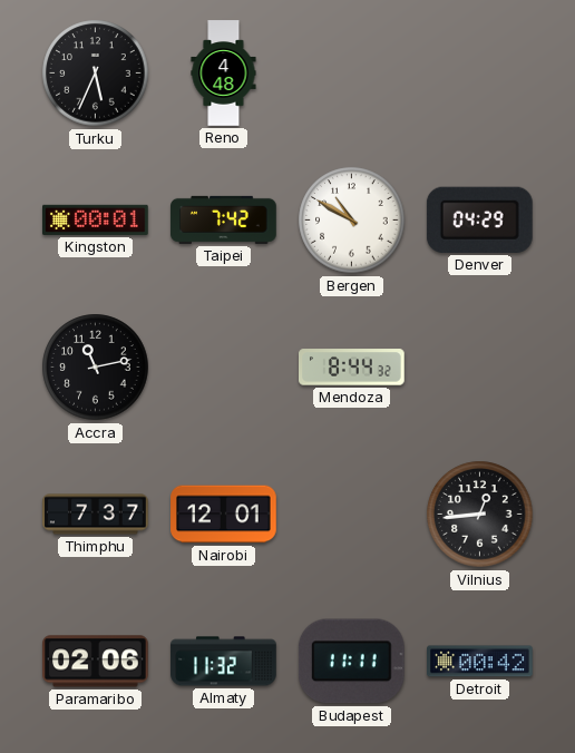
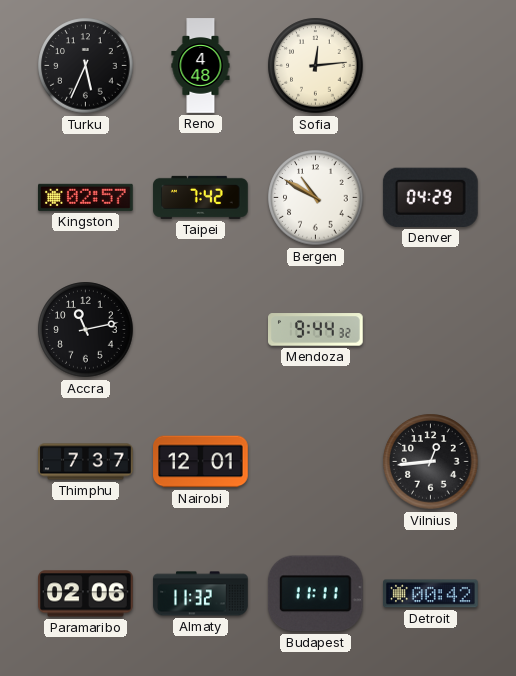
Sofia: none -> 12:14 (316, 66)
Kingston: 00:01 -> 02:57 (86, 197)
Mendoza: 8:44 -> 9:44 (316, 330)
